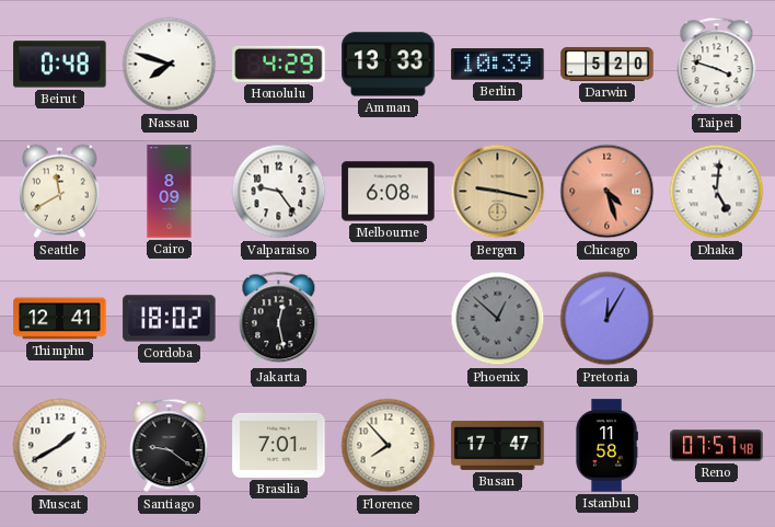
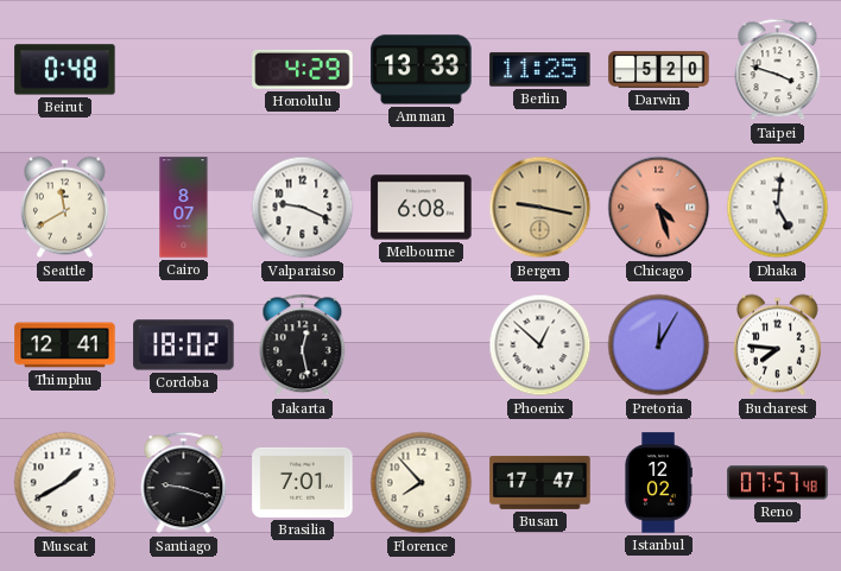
Nassau: 7:48 -> none (170, 65)
Berlin: 10:39 -> 11:25 (540, 70)
Cairo: 8:09 -> 8:07 (184, 208)
Valparaiso: 9:24 -> 9:19 (303, 208)
Phoenix dial: grey -> white (540, 345)
Bucharest: none -> 7:46 (777, 345)
Santiago: 9:21 -> 9:18 (184, 483)
Istanbul: 11:58 -> 12:02 (658, 483)
